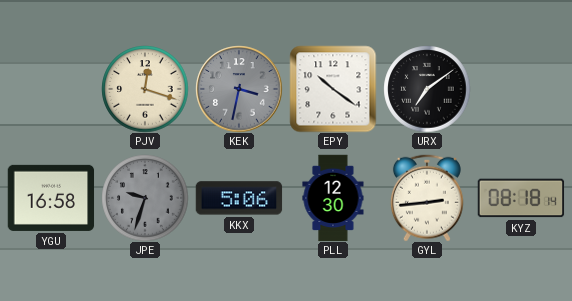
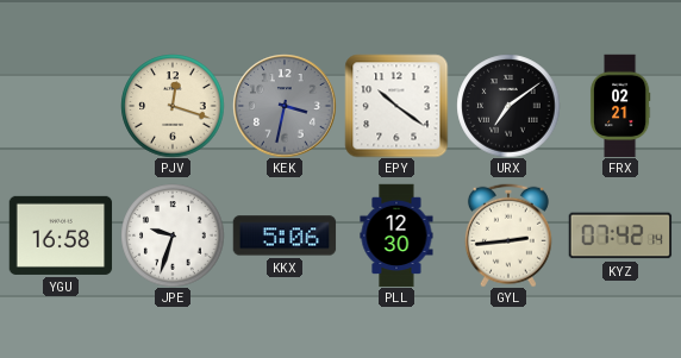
FRX: none -> 02:21 (620, 106)
JPE dial: grey -> white (173, 235)
KYZ: 08:18 -> 07:42 (620, 235)
